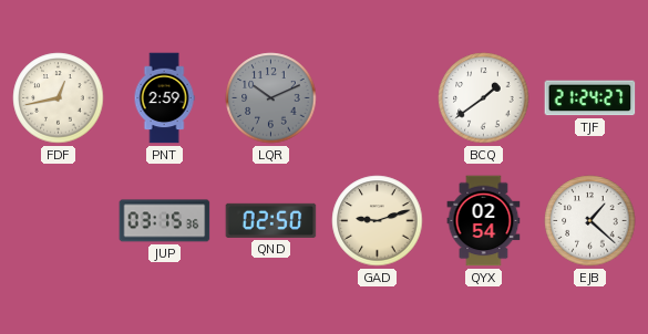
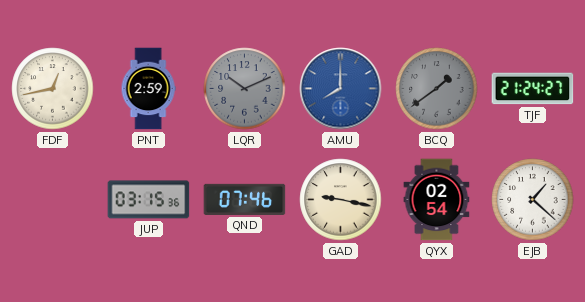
AMU: none -> 8:00 (341, 89)
BCQ dial: white -> grey (437, 89)
QND: 02:50 -> 07:46 (245, 199)
GAD: 9:12 -> 9:17 (341, 200)
